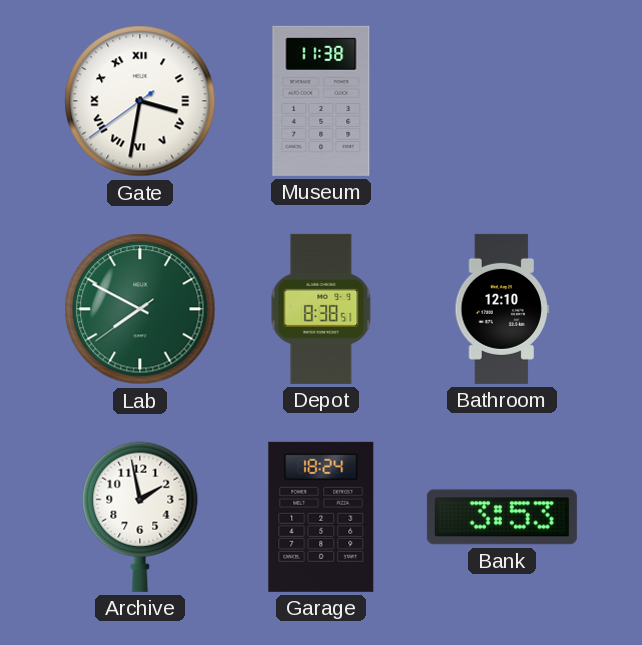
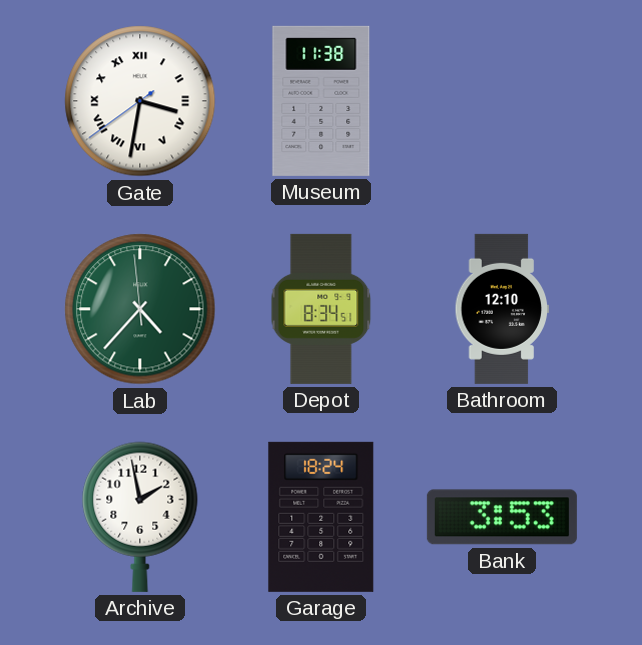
Lab: 7:49 -> 4:36 (140, 309)
Depot: 8:38 -> 8:34 (321, 309)
